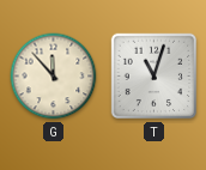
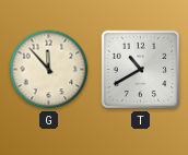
T: 11:03 -> 10:40 (141, 70)
